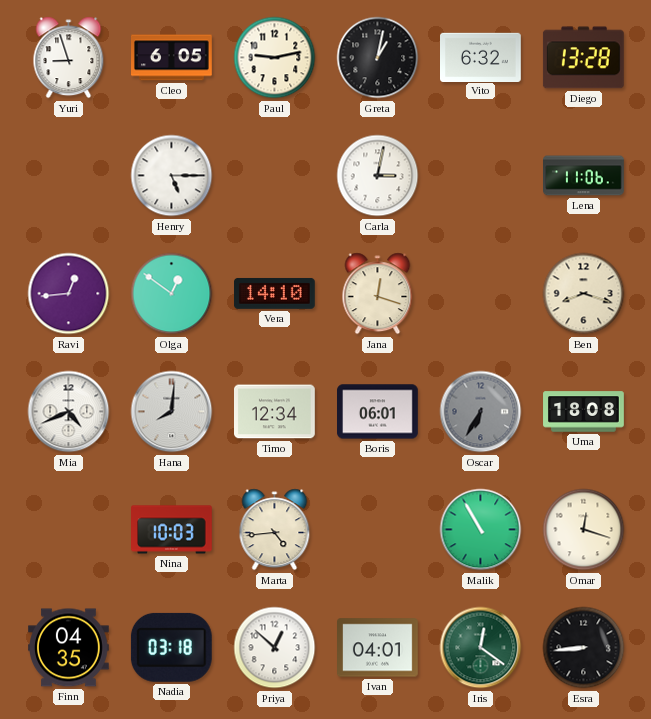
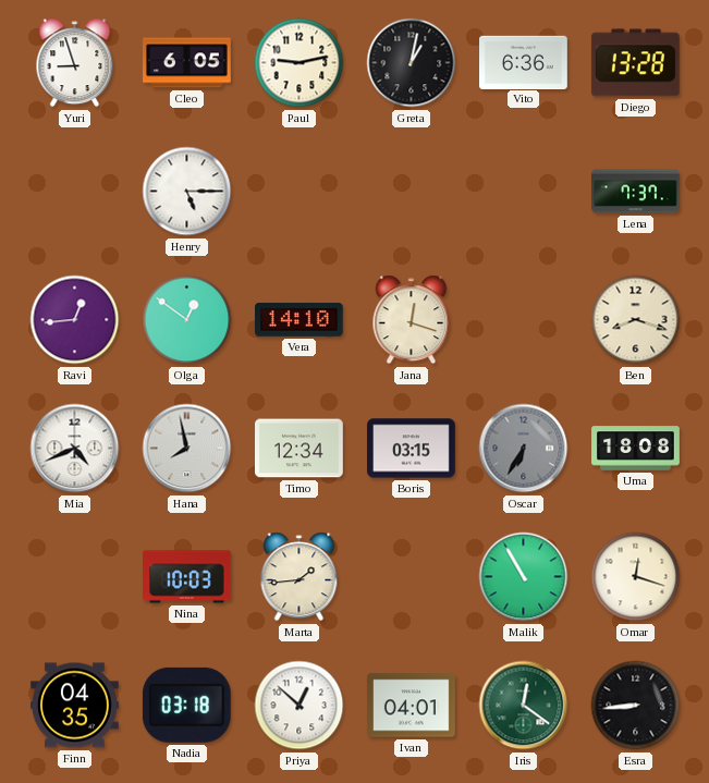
Vito: 6:32 -> 6:36 (524, 62)
Carla: 3:02 -> none (378, 176)
Lena: 11:06 -> 7:37 (636, 192)
Hana: 8:01 -> 7:58 (187, 449)
Boris: 06:01 -> 03:15 (412, 449)
Marta: 4:44 -> 1:44 (300, 577)
